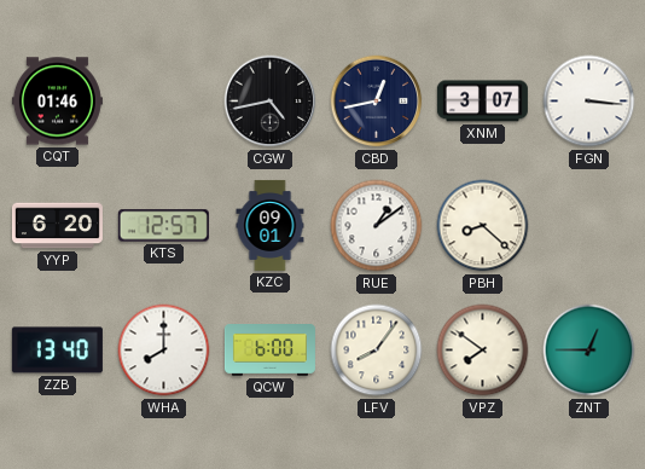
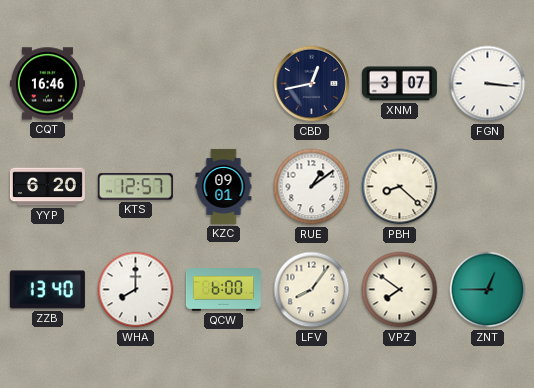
CQT: 01:46 -> 16:46 (47, 84)
CGW: 4:43 -> none (271, 102)
